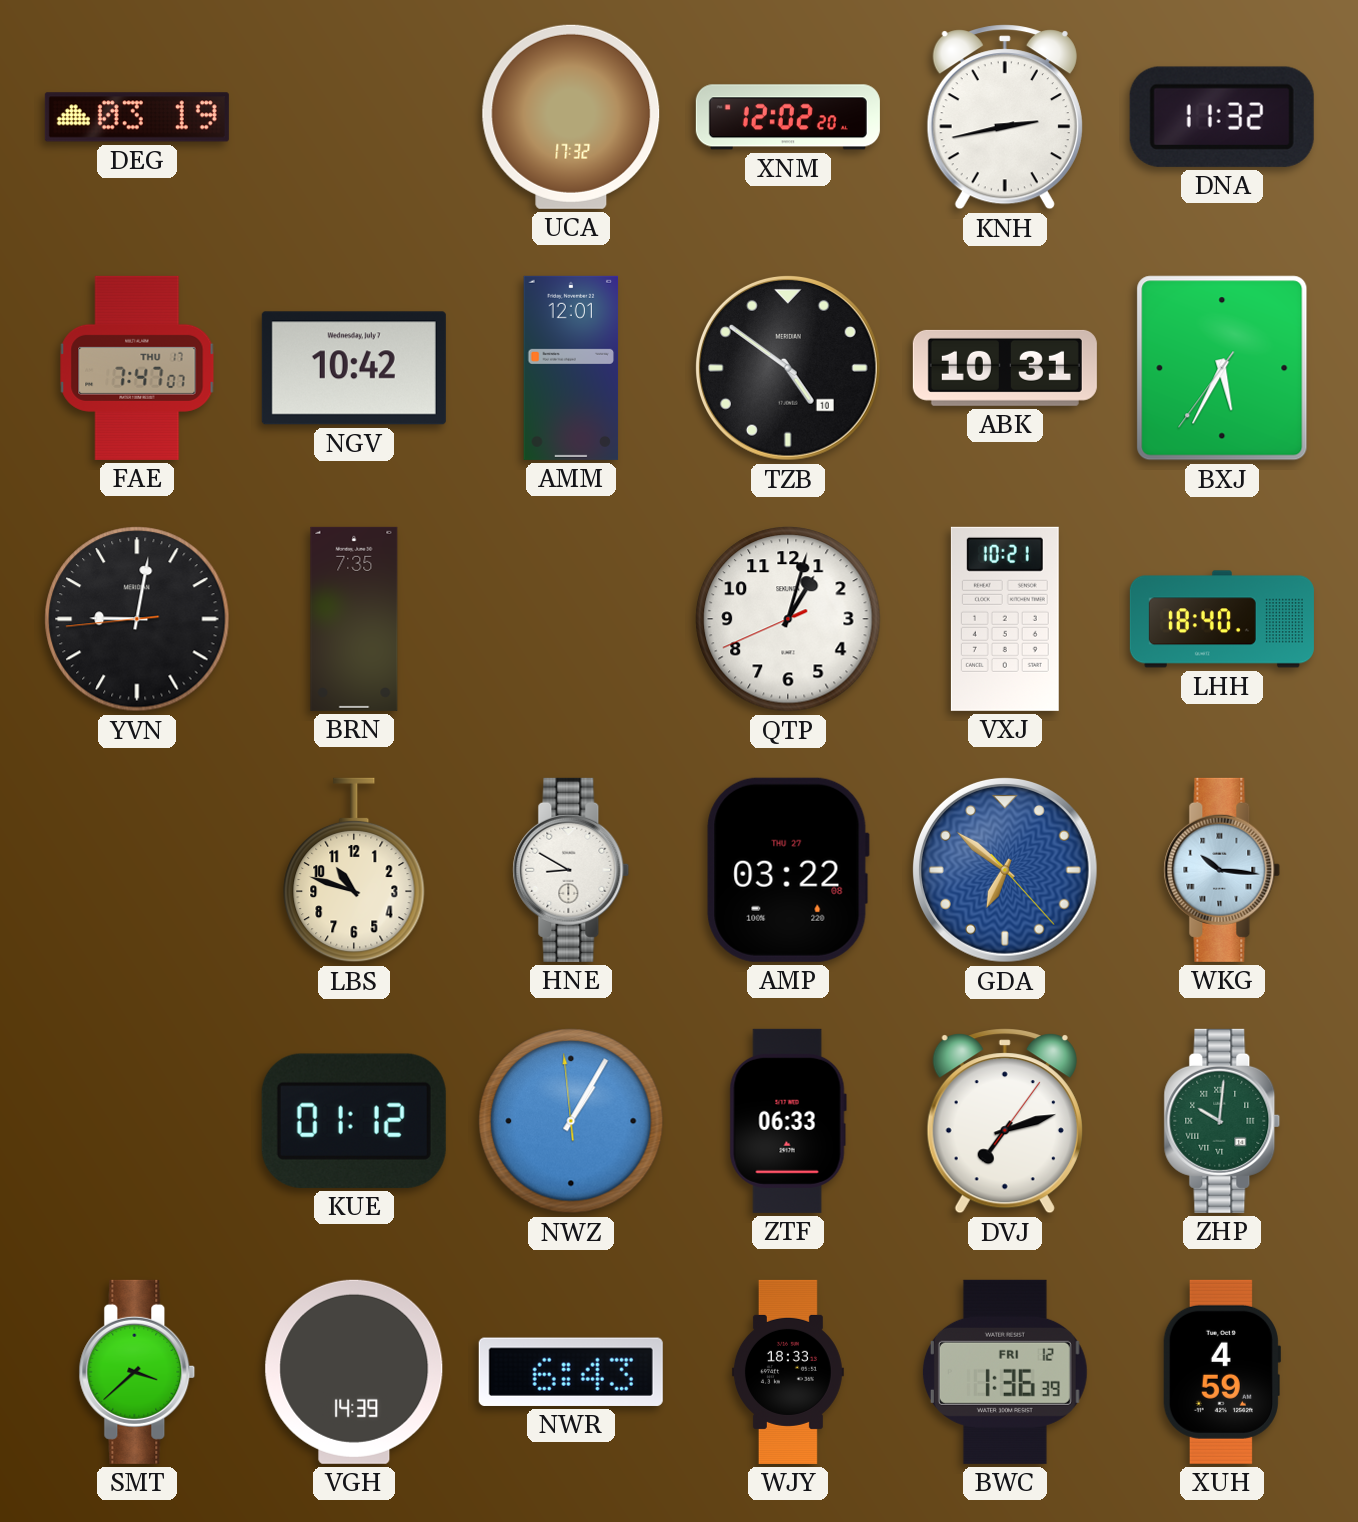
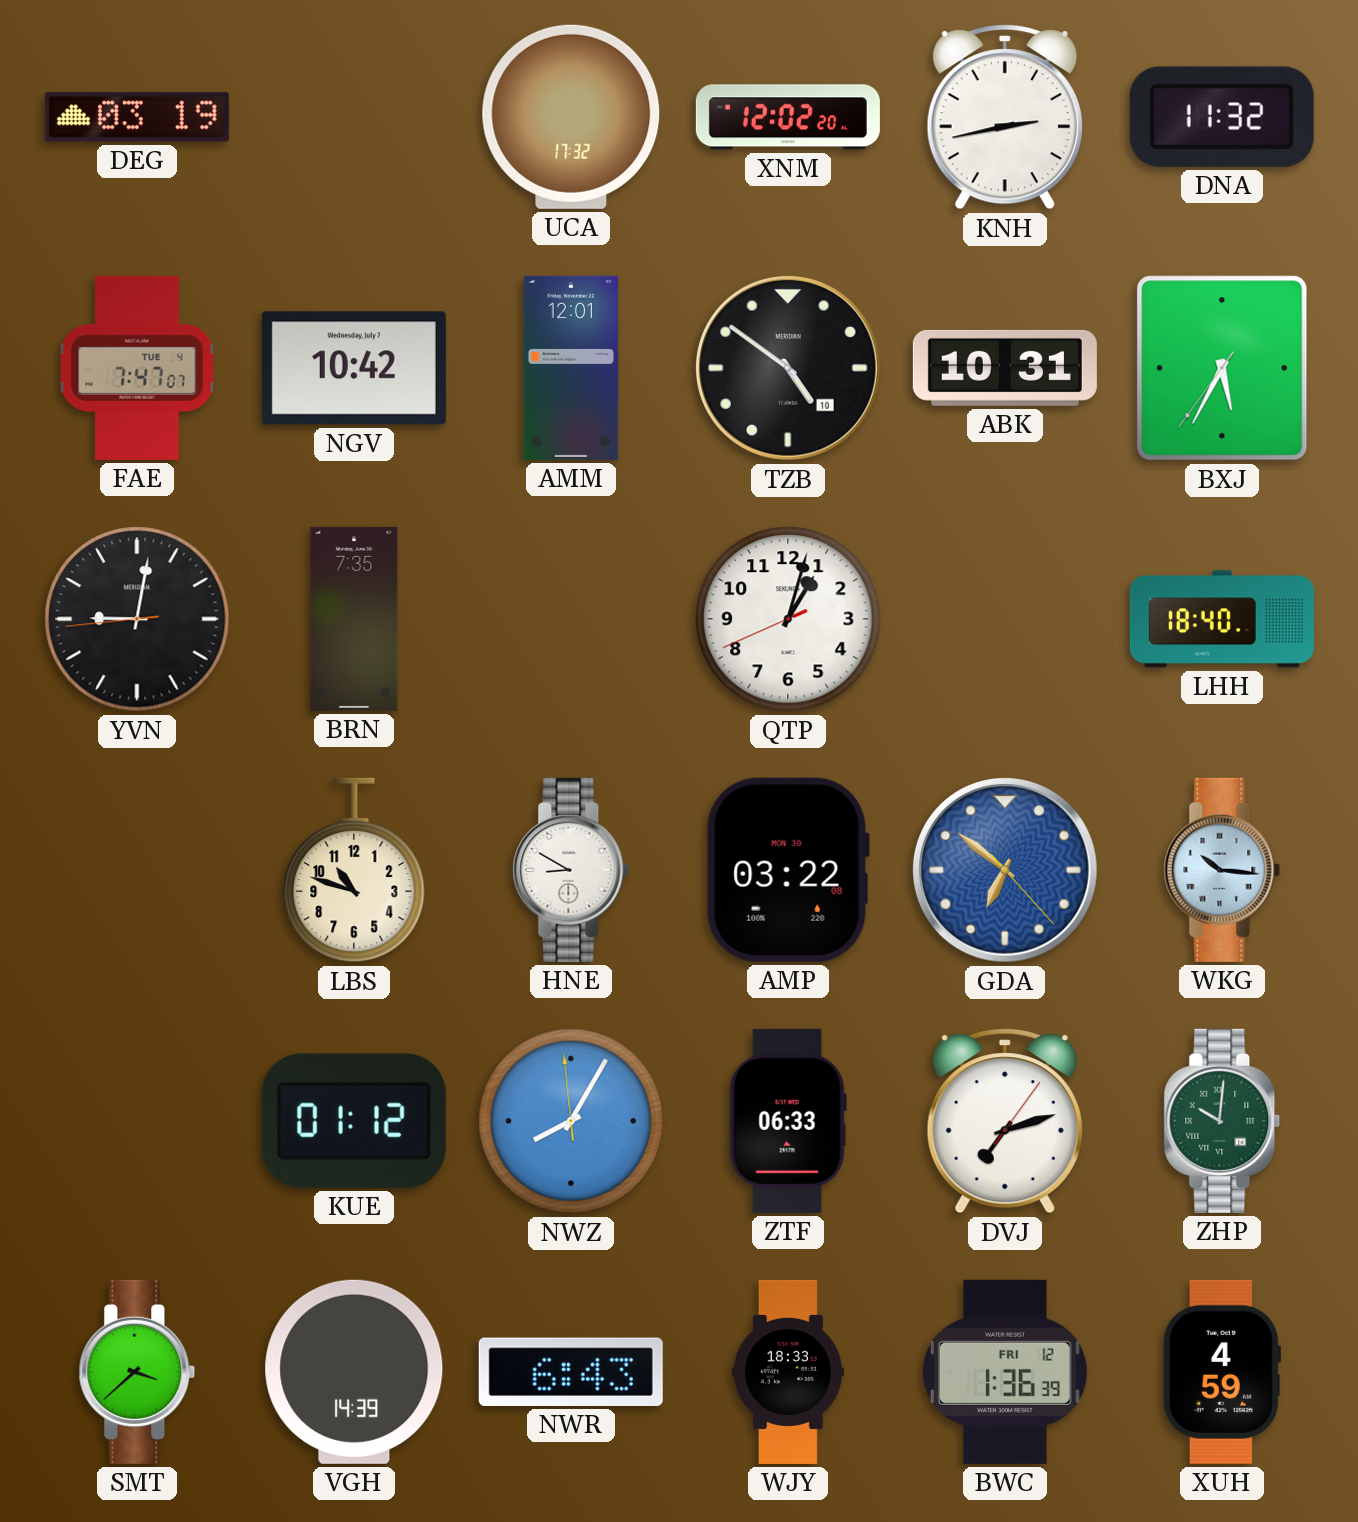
FAE date: THU 17 -> TUE 4 (137, 368)
VXJ: 10:21 -> none (1005, 619)
AMP date: THU 27 -> MON 30 (788, 870)
NWZ: 1:04 -> 8:04 (571, 1121)
